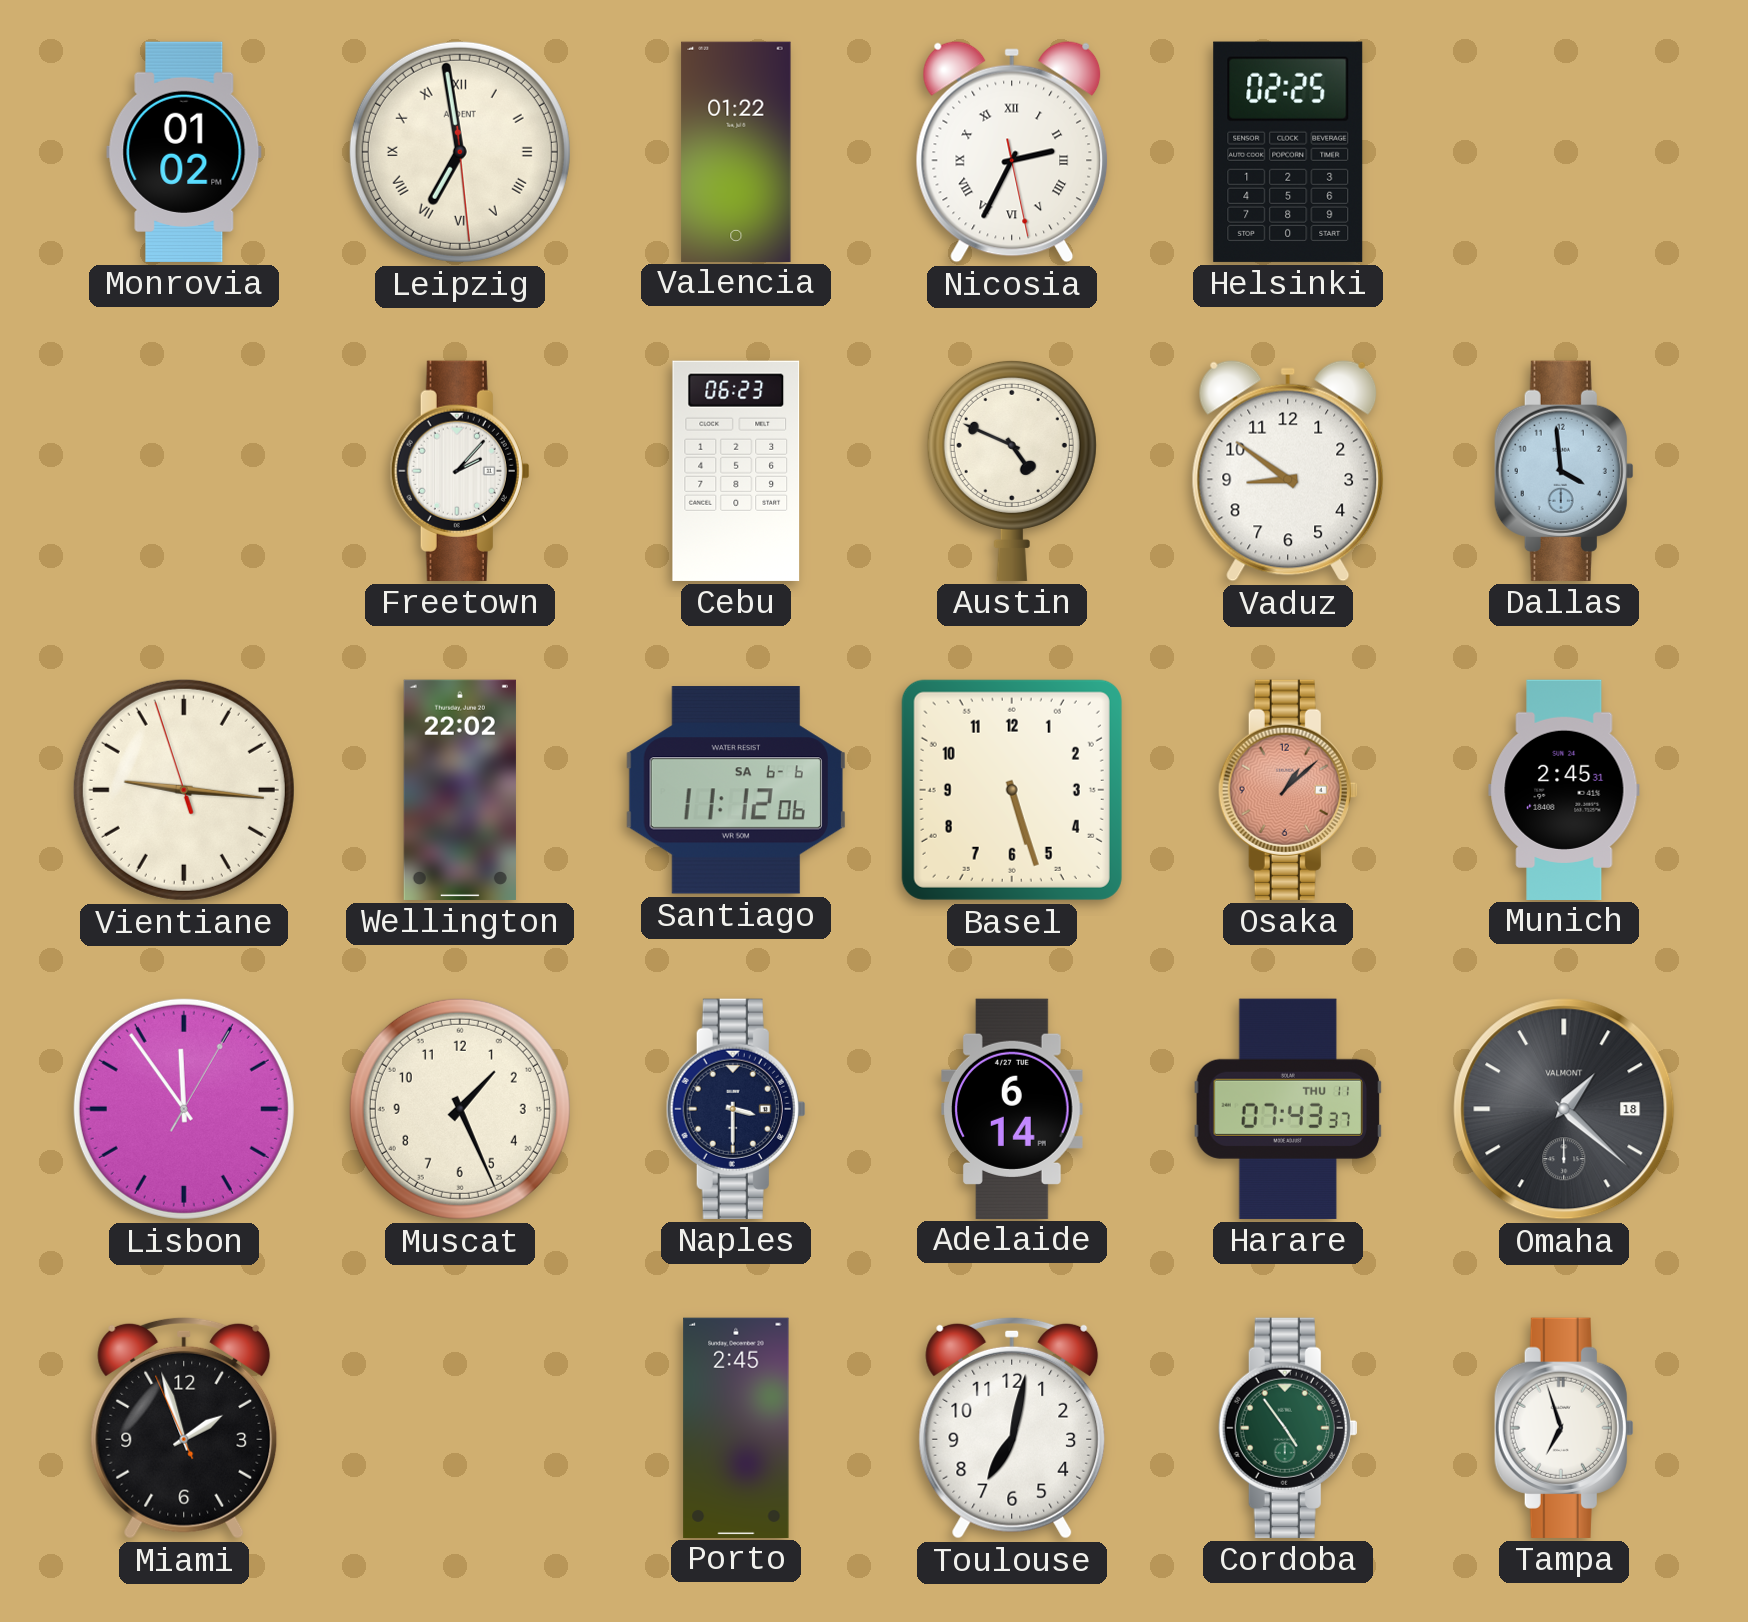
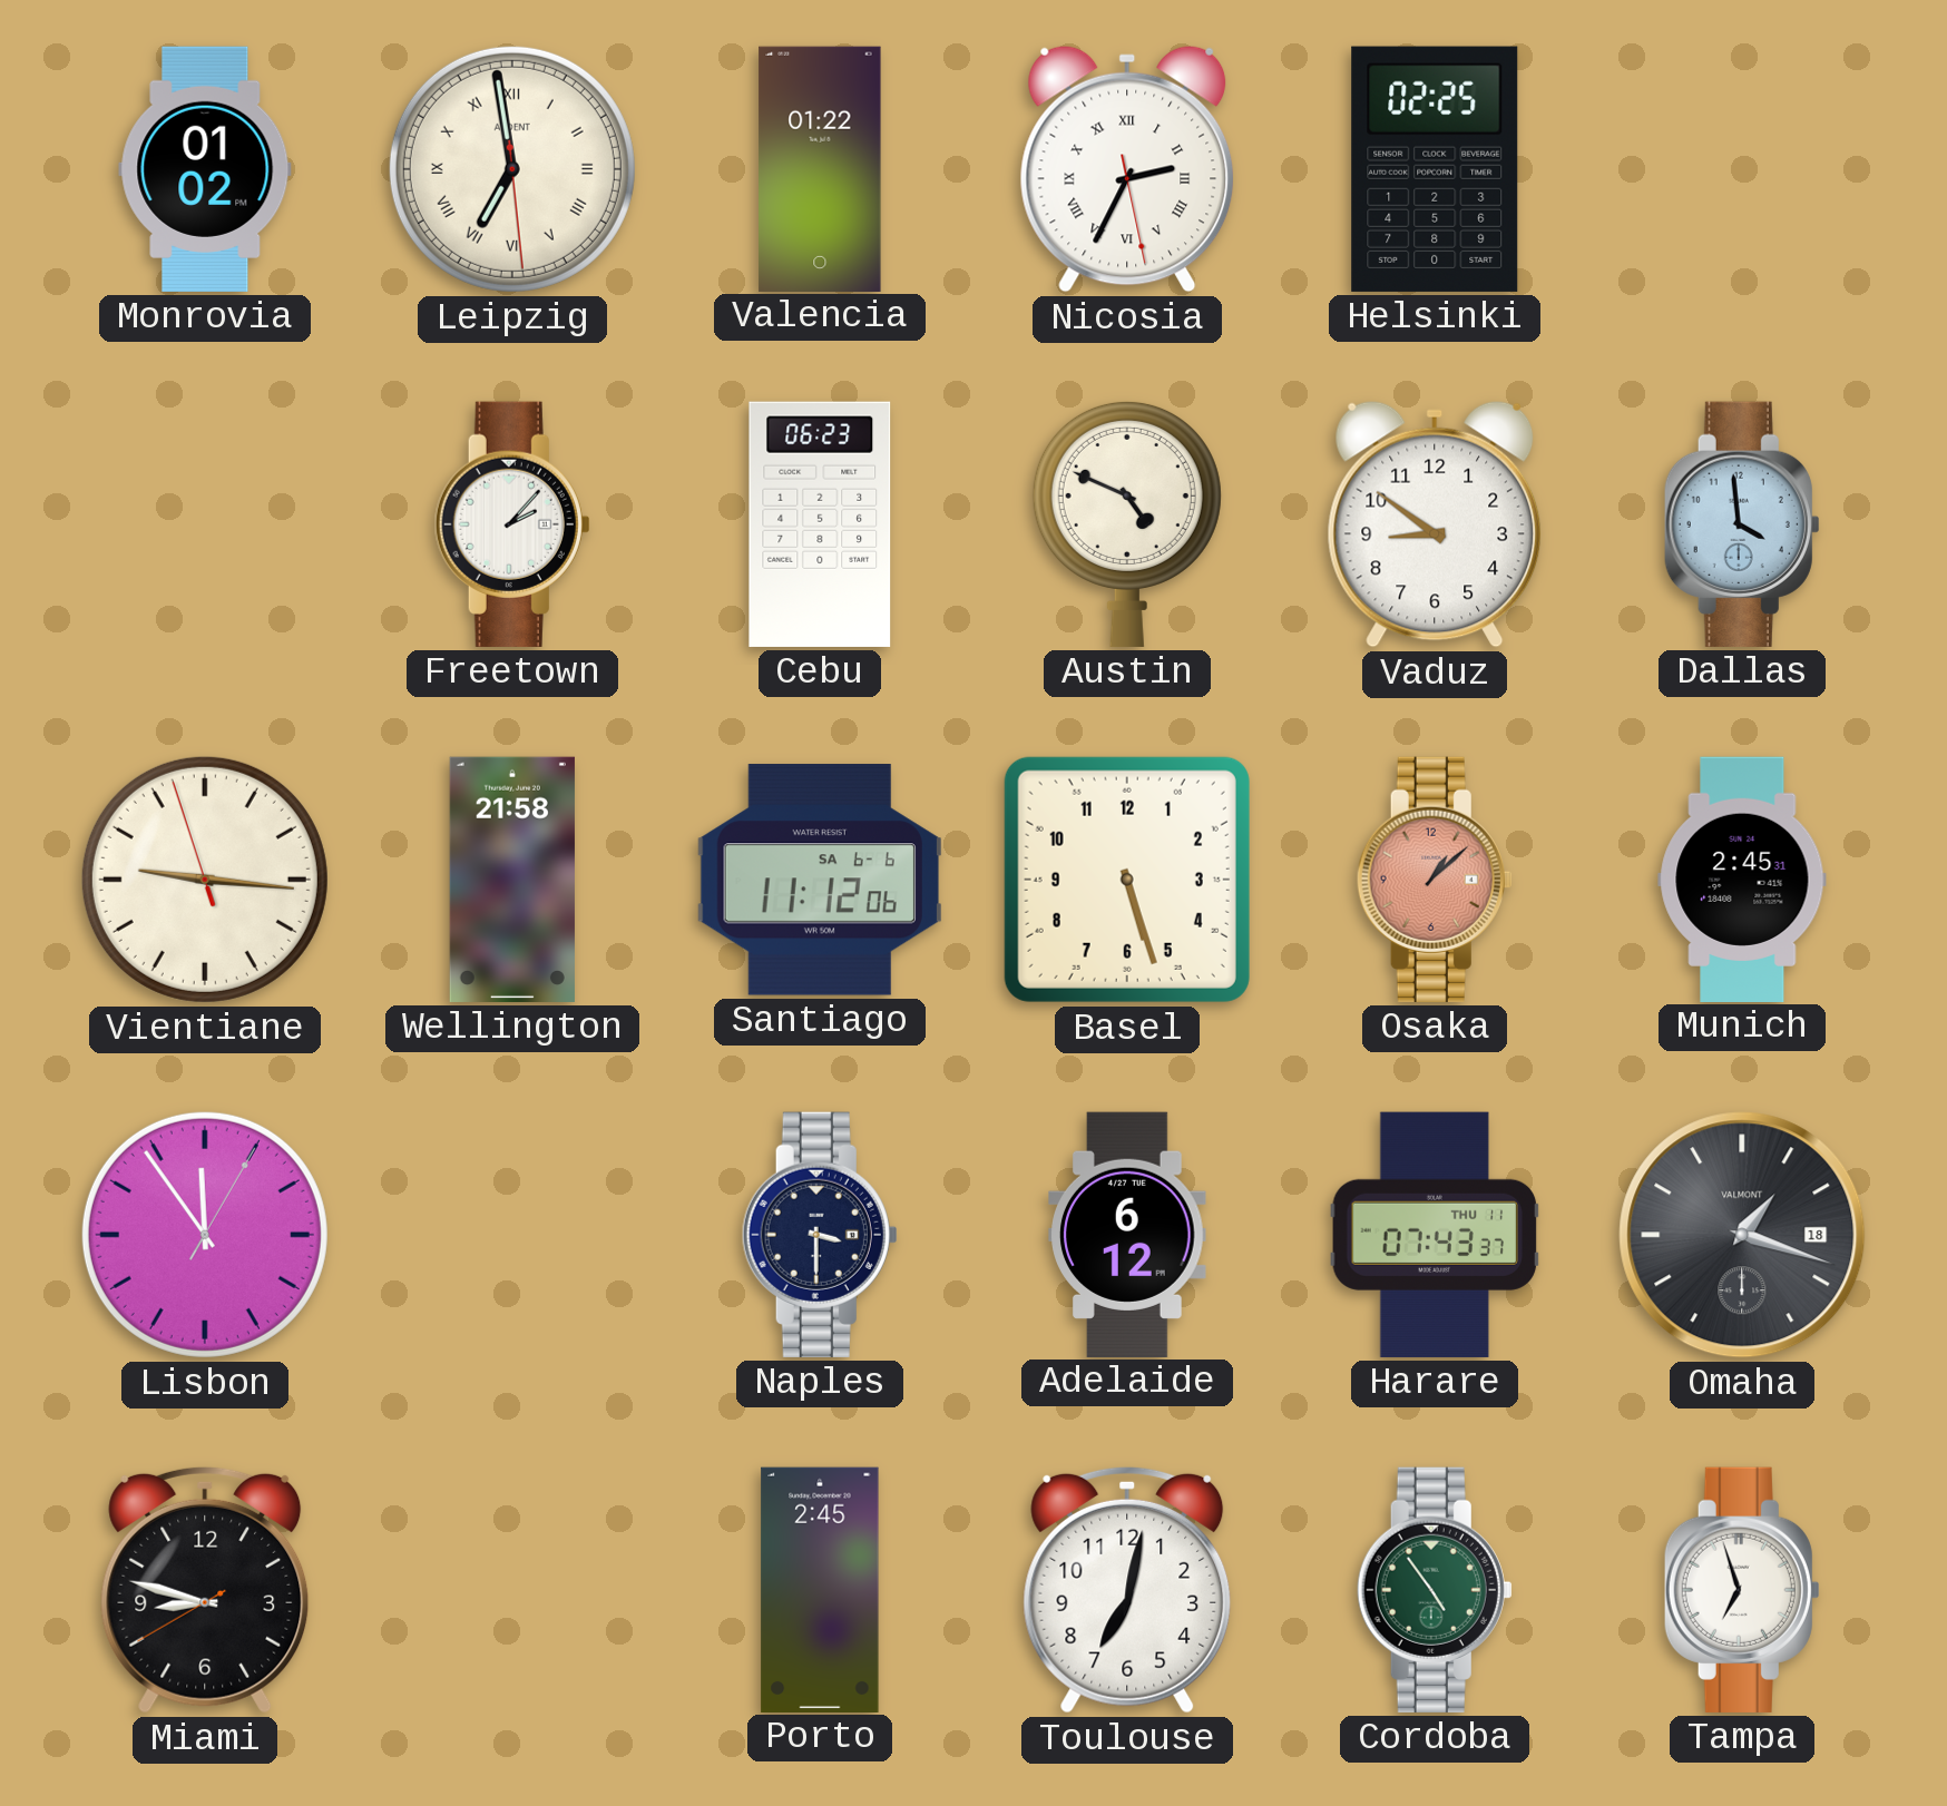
Wellington: 22:02 -> 21:58 (512, 880)
Muscat: 1:26 -> none (460, 1109)
Adelaide: 6:14 -> 6:12 (1127, 1234)
Omaha: 1:22 -> 1:18 (1742, 1235)
Miami: 1:56 -> 8:47 (205, 1590)
